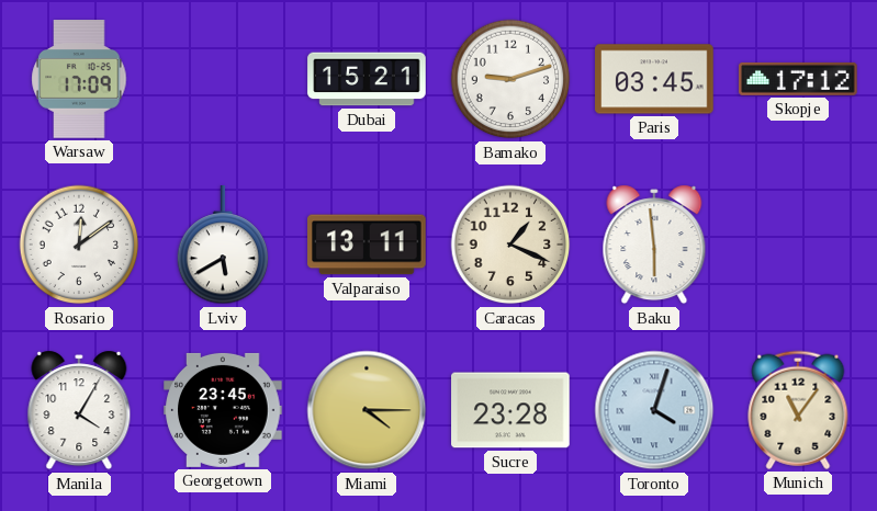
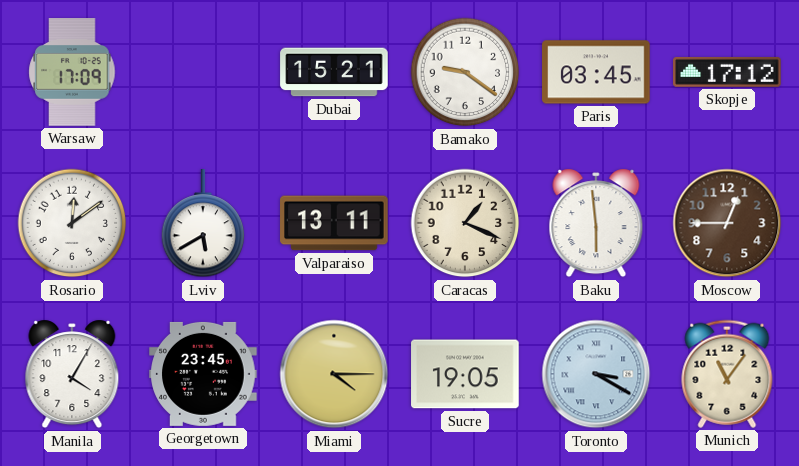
Bamako: 9:12 -> 9:21 (465, 72)
Moscow: none -> 12:45 (727, 223)
Sucre: 23:28 -> 19:05 (465, 374)
Toronto: 4:03 -> 3:20 (596, 374)
